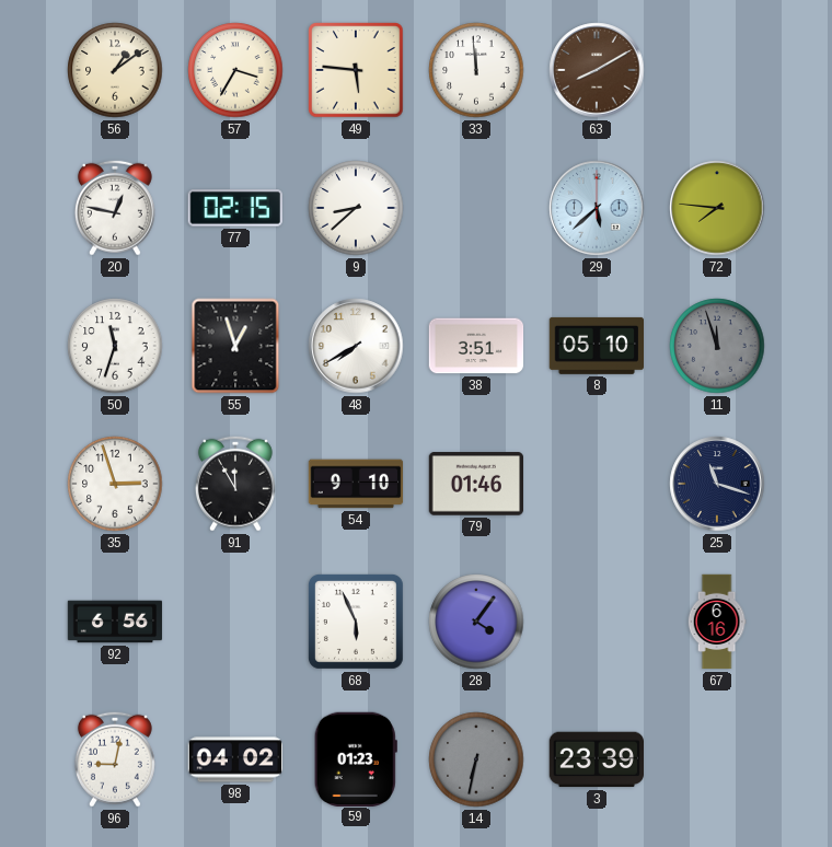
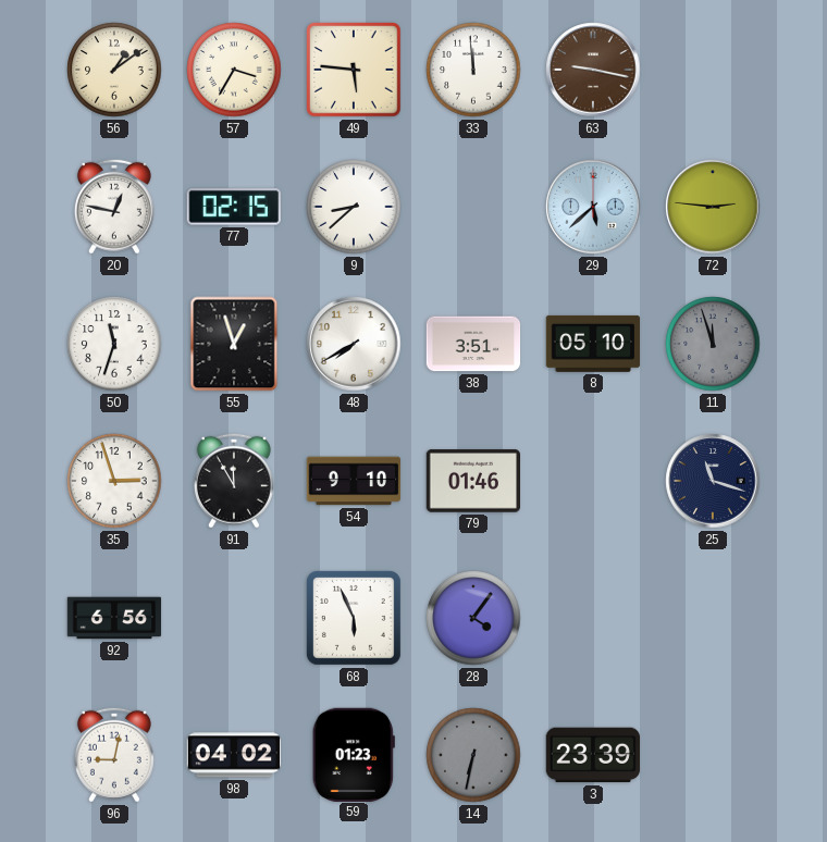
63: 8:10 -> 9:17 (593, 70)
72: 7:46 -> 2:46 (713, 207)
67: 6:16 -> none (717, 622)
